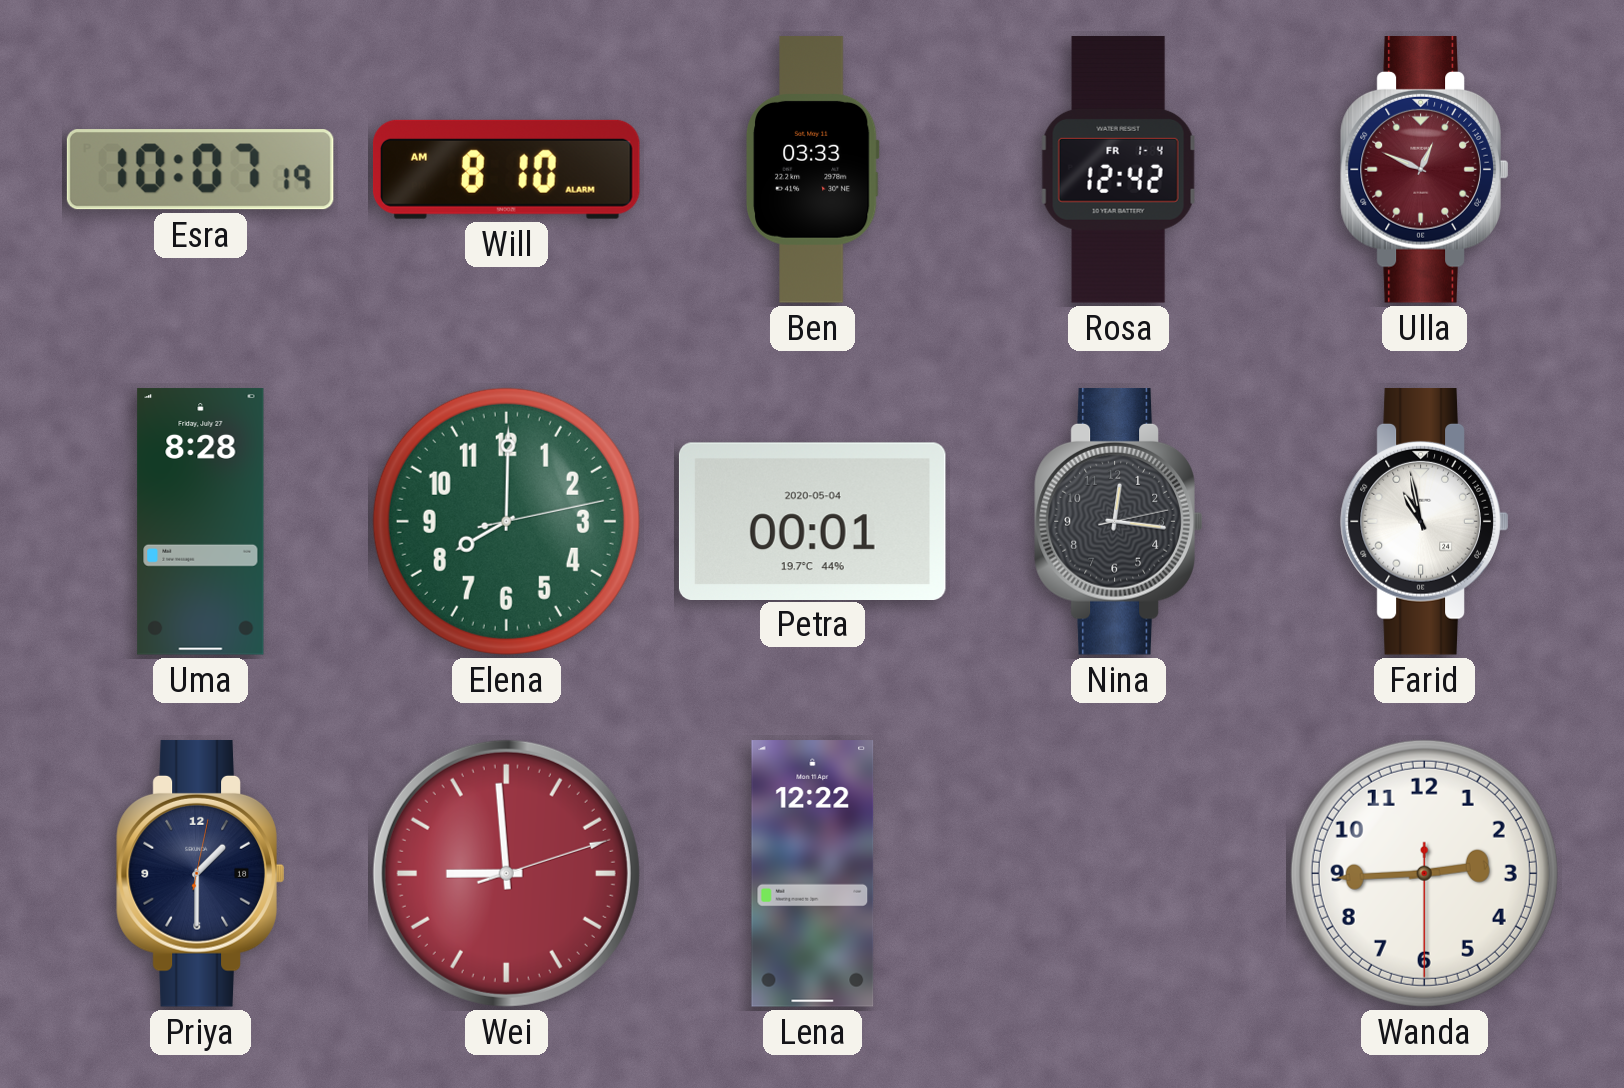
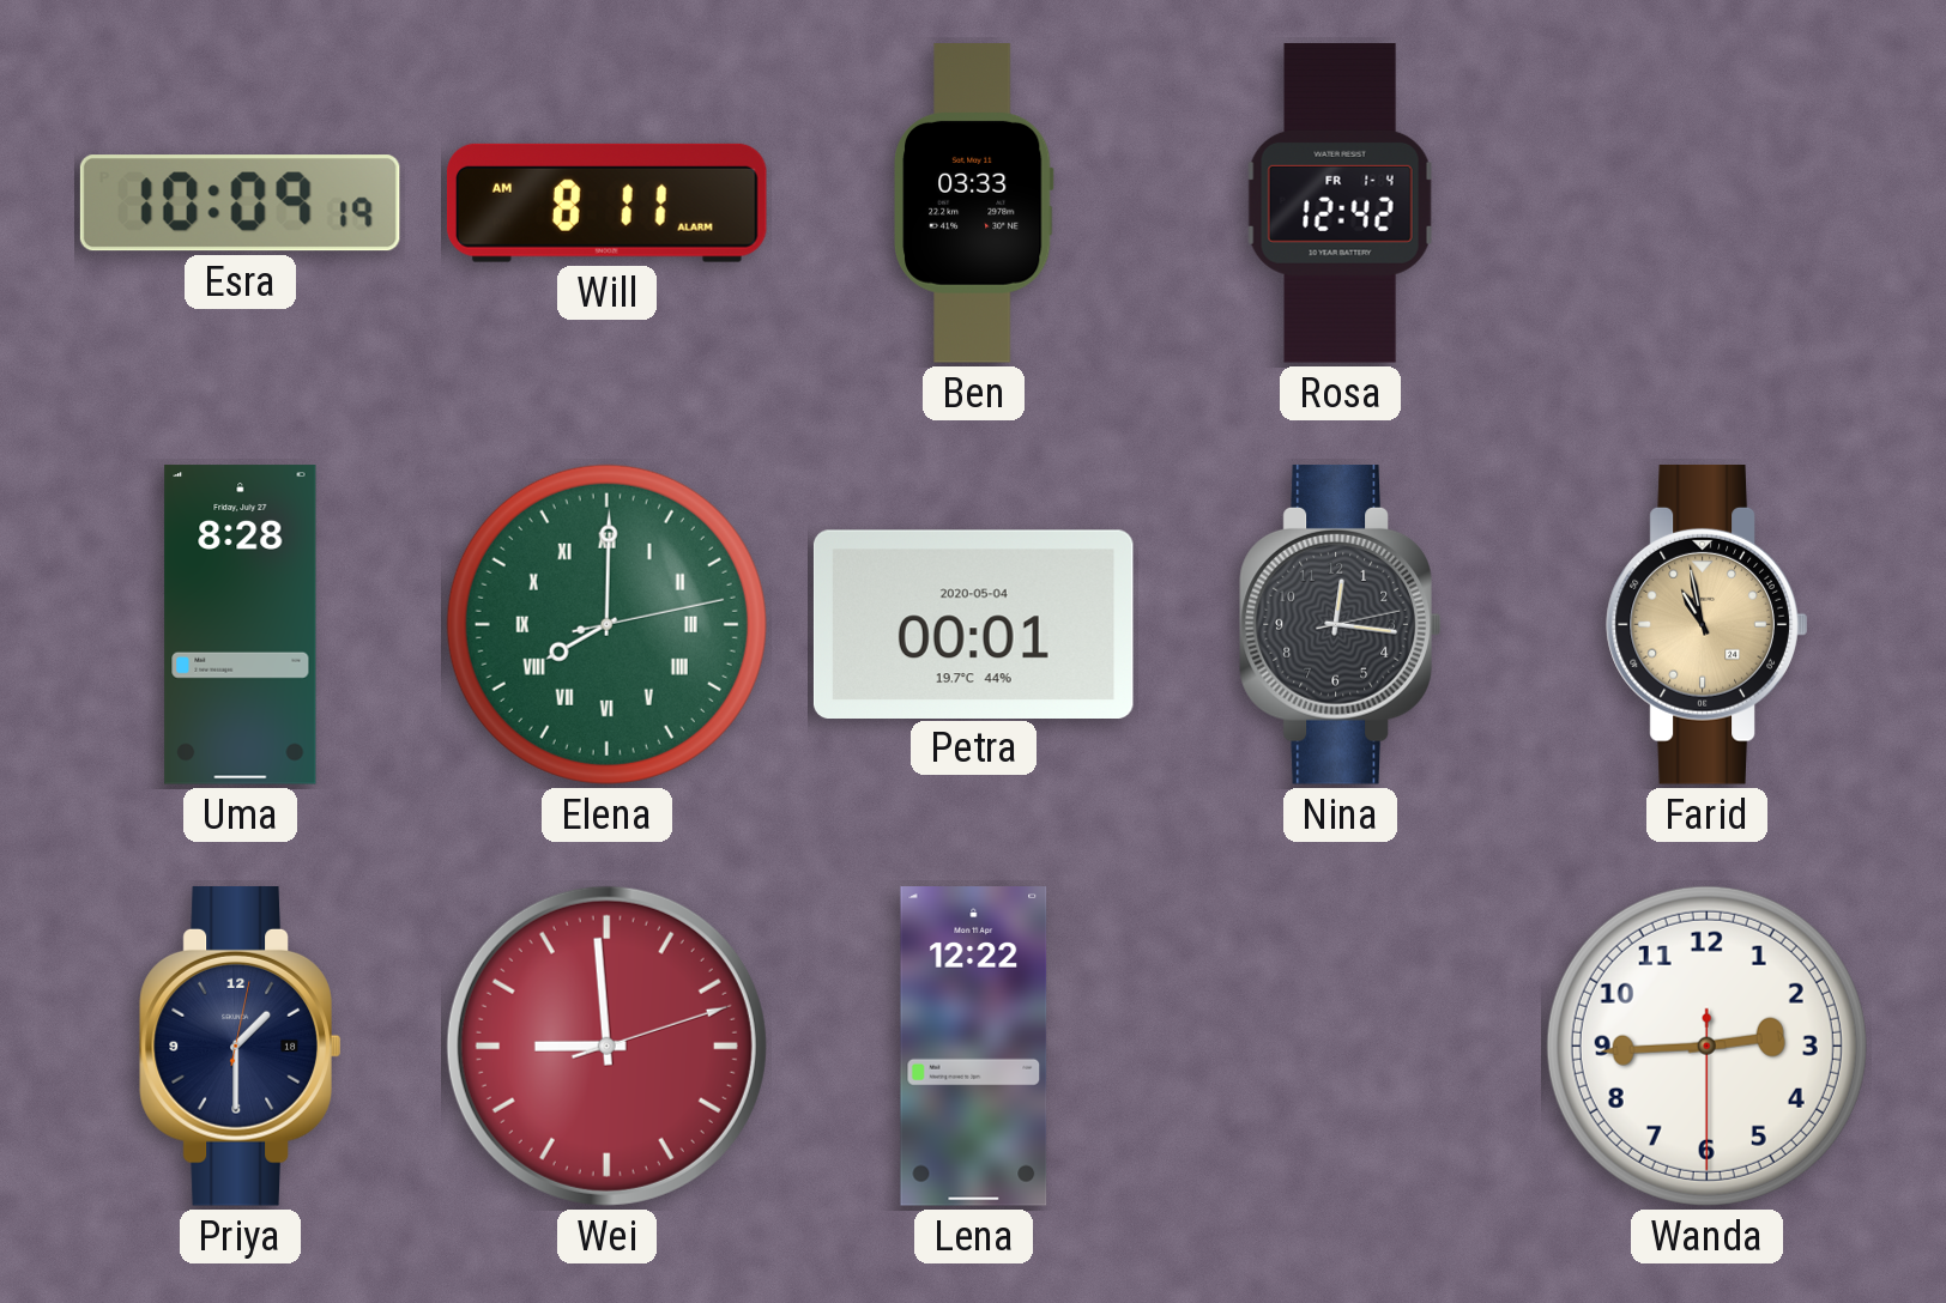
Esra: 10:07 -> 10:09 (240, 204)
Will: 8:10 -> 8:11 (606, 202)
Ulla: 12:49 -> none (1425, 170)
Elena numerals: Arabic -> Roman (606, 624)
Farid dial: white -> champagne (1708, 625)
